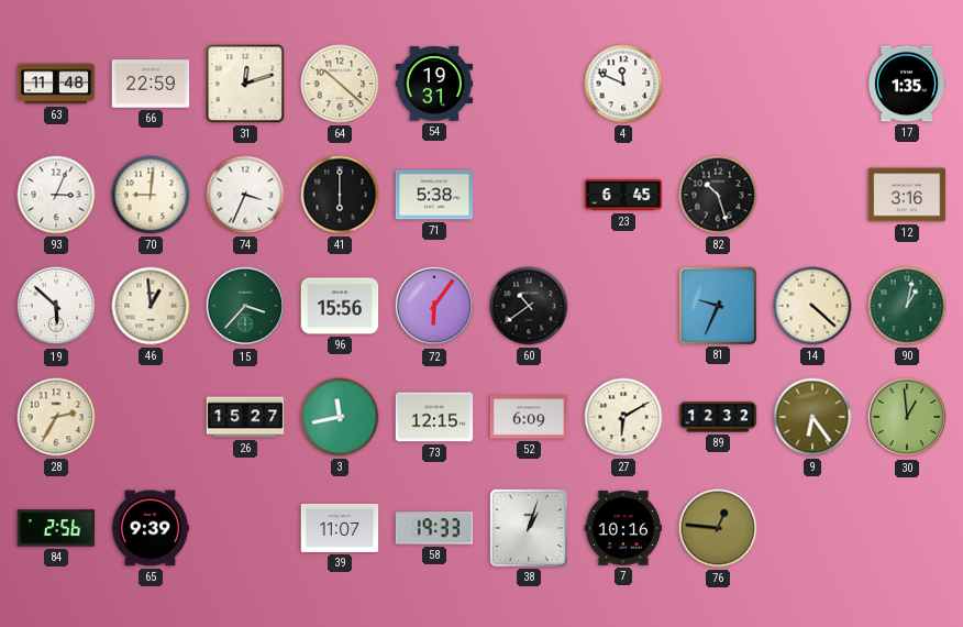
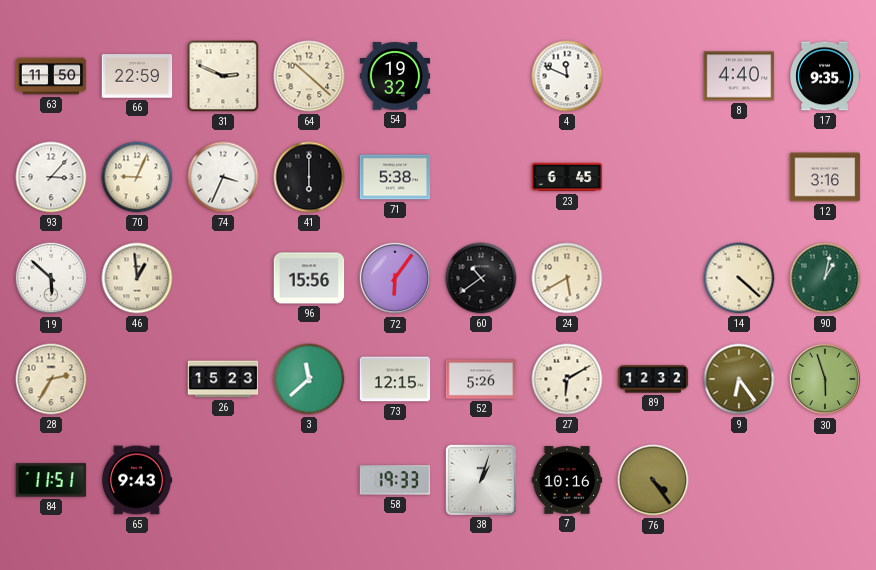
63: 11:48 -> 11:50 (51, 76)
31: 12:12 -> 2:49 (223, 76)
54: 19:31 -> 19:32 (395, 76)
8: none -> 4:40 (739, 76)
17: 1:35 -> 9:35 (826, 76)
93: 3:04 -> 3:07 (51, 177)
70: 9:01 -> 9:04 (137, 177)
82: 10:27 -> none (718, 195)
15: 3:37 -> none (245, 306)
24: none -> 5:40 (567, 278)
81: 9:34 -> none (717, 305)
26: 15:27 -> 15:23 (223, 379)
3: 11:43 -> 11:38 (309, 379)
52: 6:09 -> 5:26 (481, 379)
30: 12:59 -> 5:57 (825, 379)
84: 2:56 -> 11:51 (51, 480)
65: 9:39 -> 9:43 (138, 480)
39: 11:07 -> none (340, 528)
76: 12:46 -> 4:24 (653, 480)
